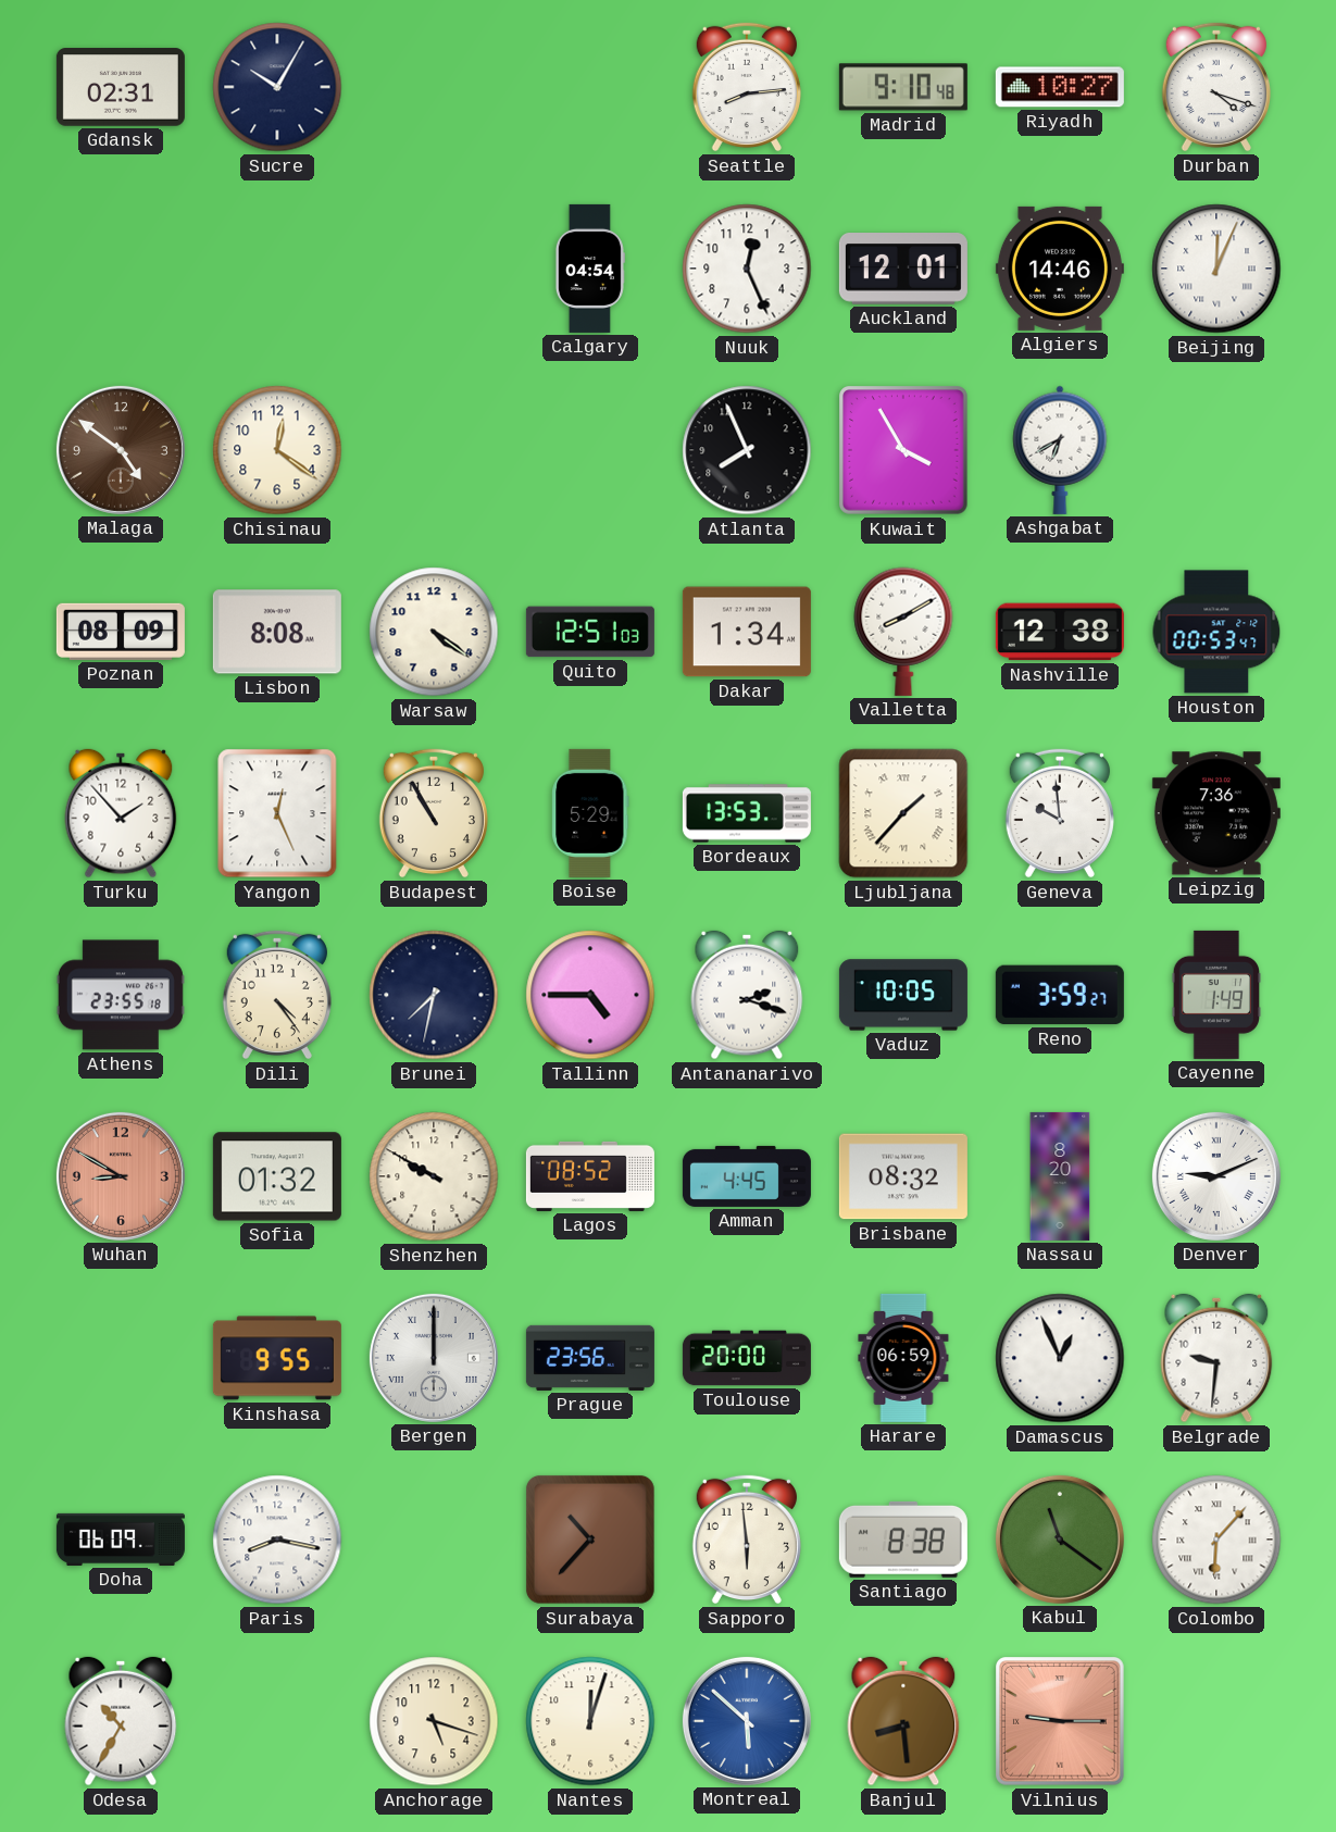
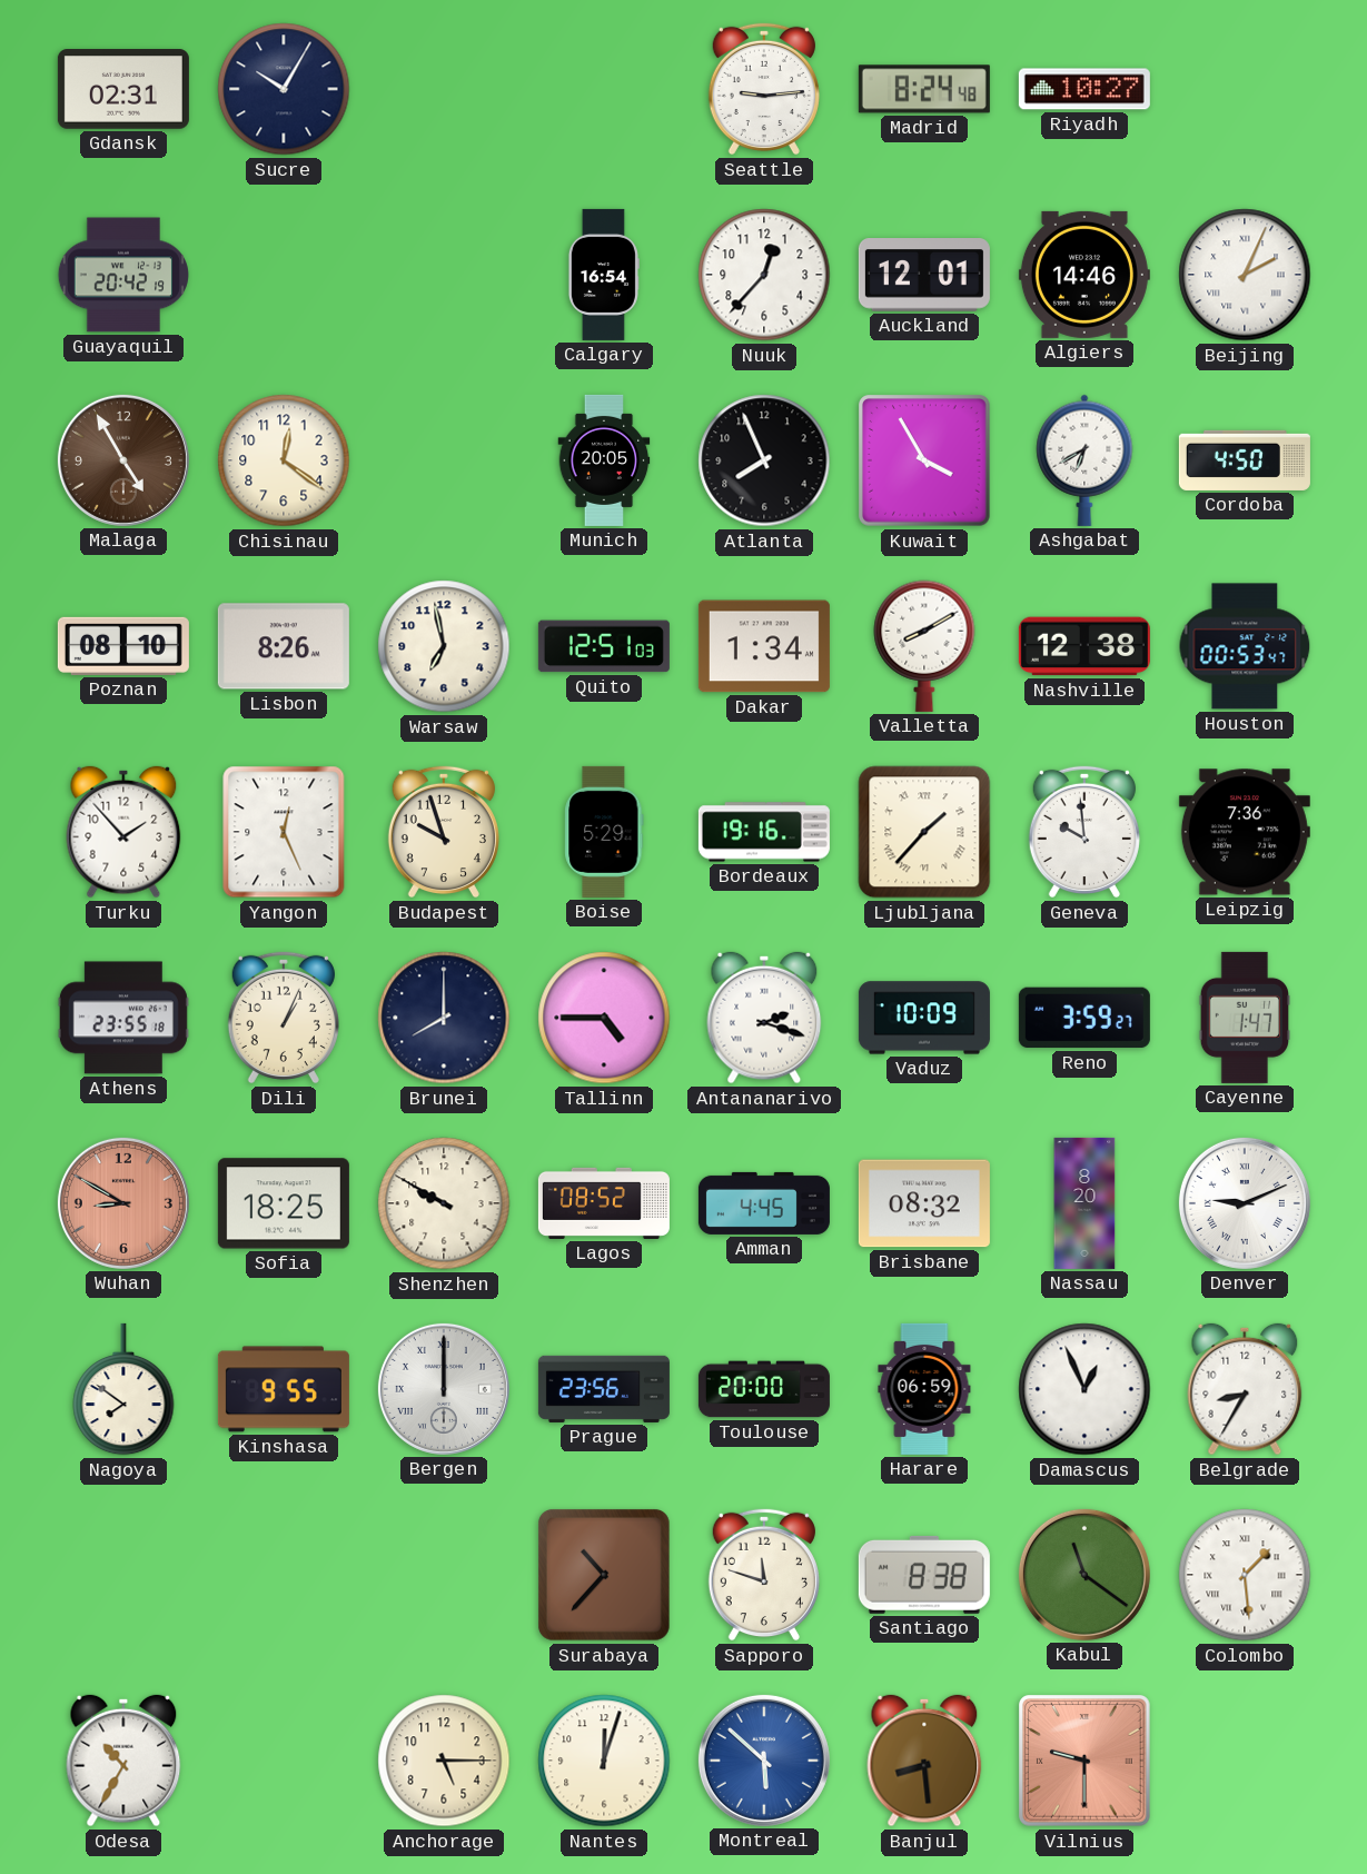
Seattle: 8:14 -> 9:14 (764, 89)
Madrid: 9:10 -> 8:24 (924, 89)
Durban: 4:18 -> none (1216, 87)
Guayaquil: none -> 20:42 (123, 275)
Calgary: 04:54 -> 16:54 (603, 275)
Nuuk: 12:26 -> 12:37 (764, 275)
Beijing: 12:04 -> 2:04 (1245, 275)
Malaga: 4:51 -> 4:55 (123, 460)
Munich: none -> 20:05 (604, 460)
Cordoba: none -> 4:50 (1245, 460)
Poznan: 08:09 -> 08:10 (123, 646)
Lisbon: 8:08 -> 8:26 (284, 646)
Warsaw: 4:21 -> 6:58 (444, 646)
Budapest: 10:55 -> 9:57 (444, 832)
Bordeaux: 13:53 -> 19:16 (764, 832)
Dili: 4:24 -> 1:04 (284, 1018)
Brunei: 7:32 -> 8:00 (444, 1018)
Vaduz: 10:05 -> 10:09 (924, 1018)
Cayenne: 1:49 -> 1:47 (1244, 1018)
Sofia: 01:32 -> 18:25 (284, 1203)
Nagoya: none -> 7:51 (123, 1389)
Belgrade: 9:31 -> 8:35 (1245, 1389)
Doha: 06:09 -> none (121, 1540)
Paris: 8:17 -> none (277, 1540)
Sapporo: 5:59 -> 11:48 (764, 1575)
Colombo: 6:07 -> 1:29 (1245, 1575)
Anchorage: 5:18 -> 5:15 (444, 1761)
Vilnius: 9:15 -> 9:30 (1086, 1762)
